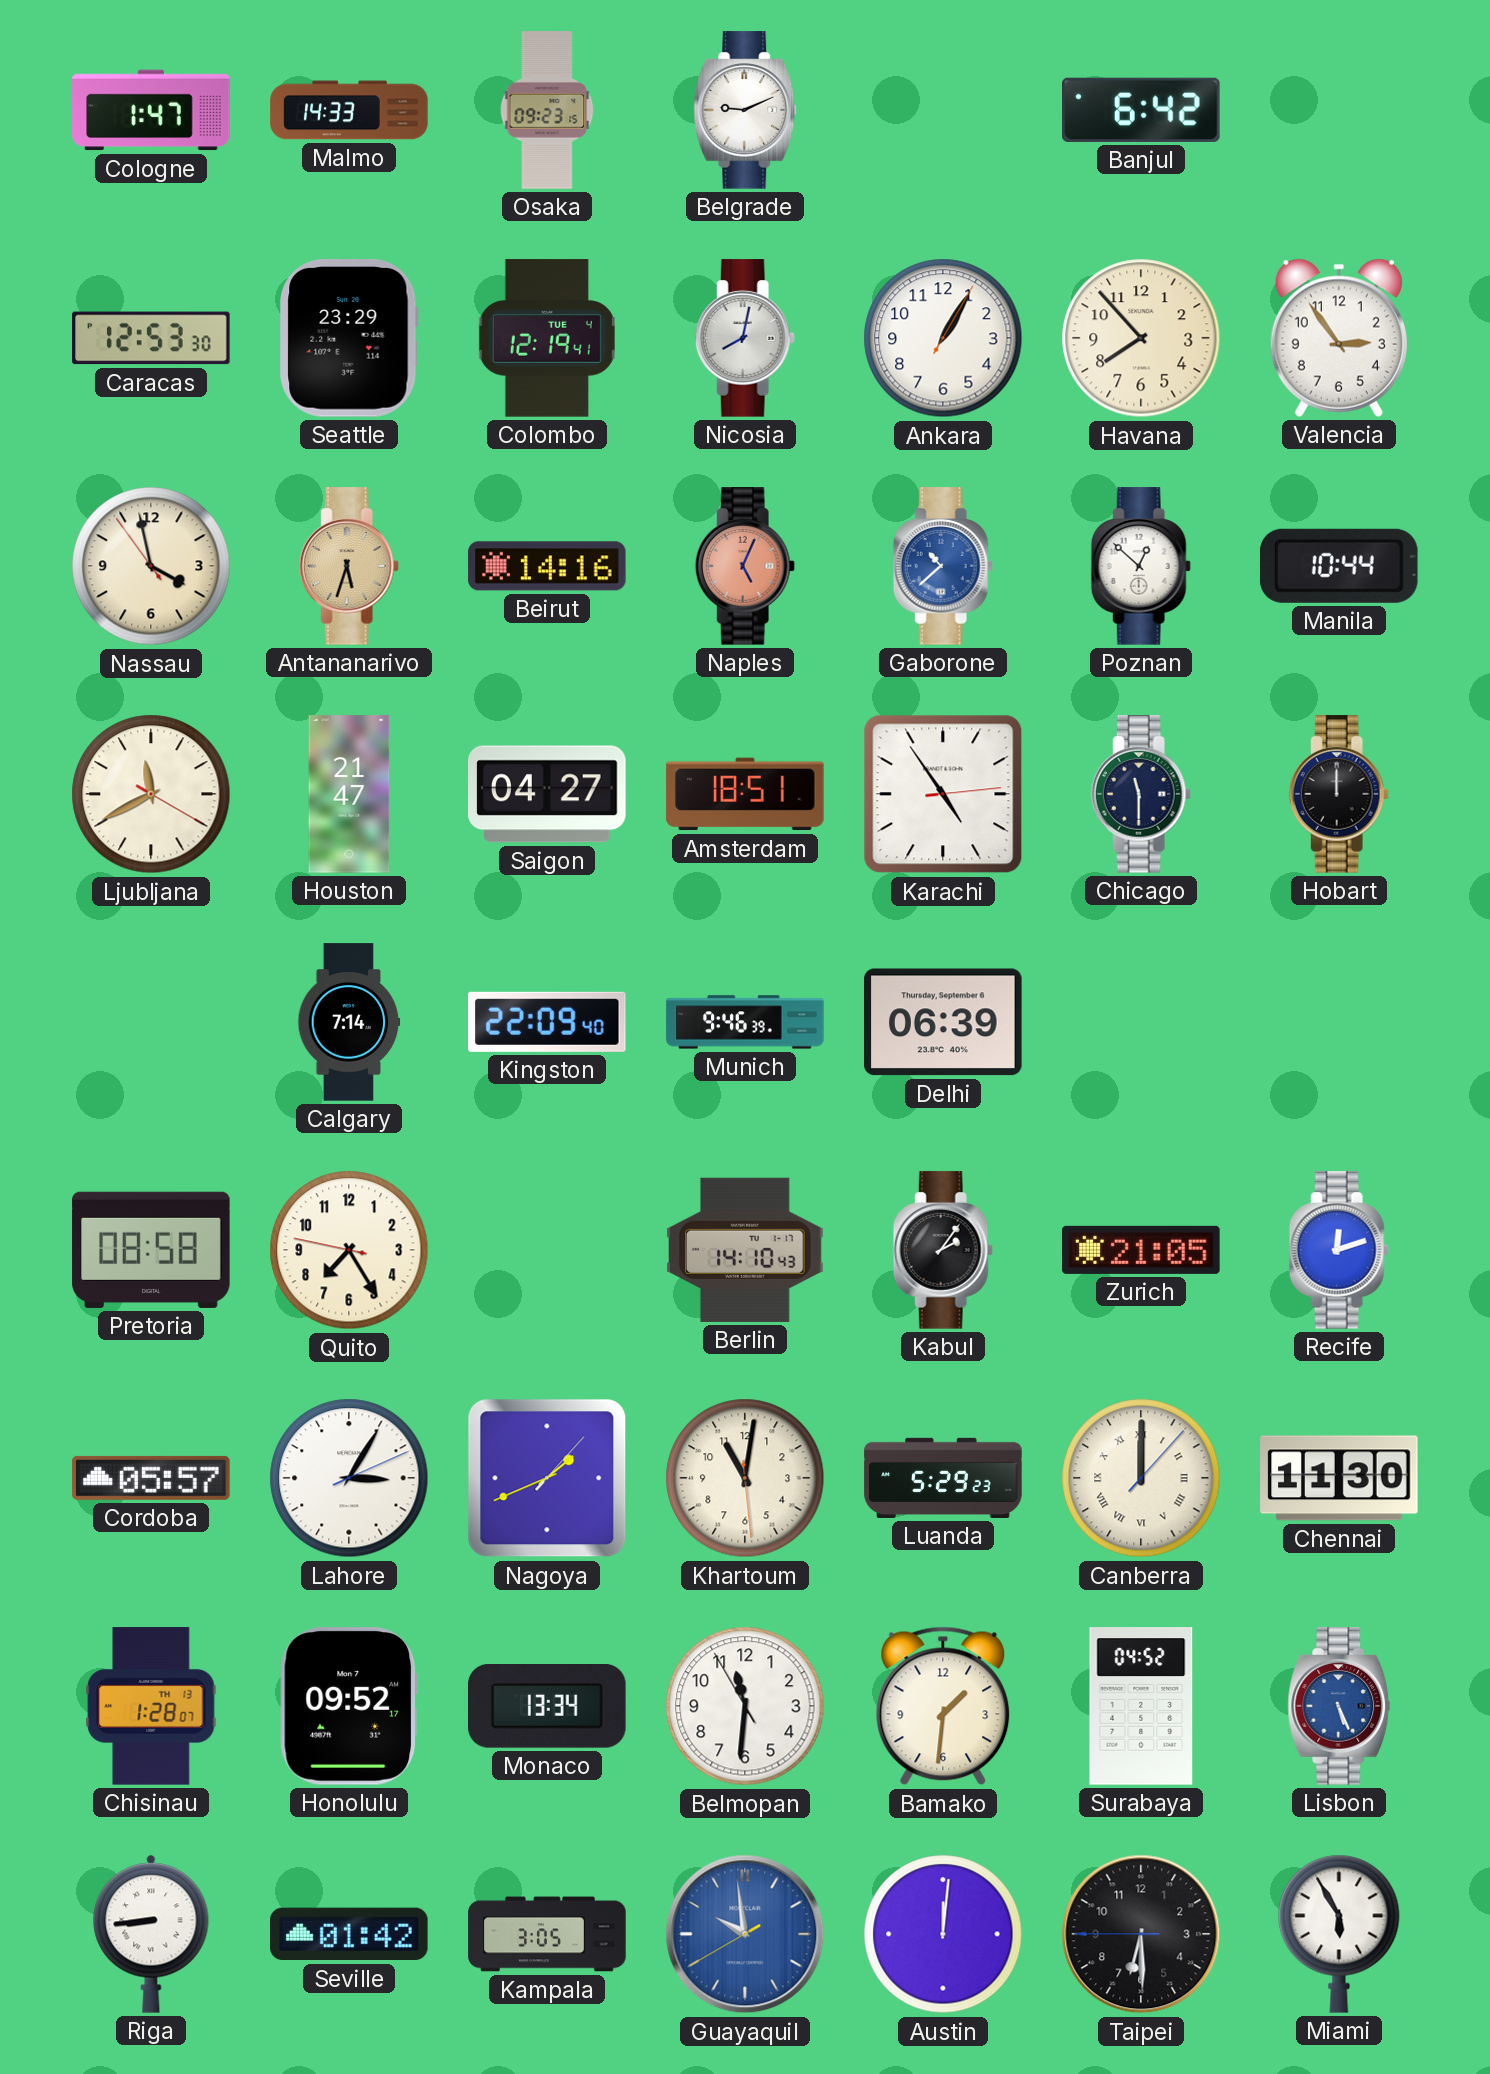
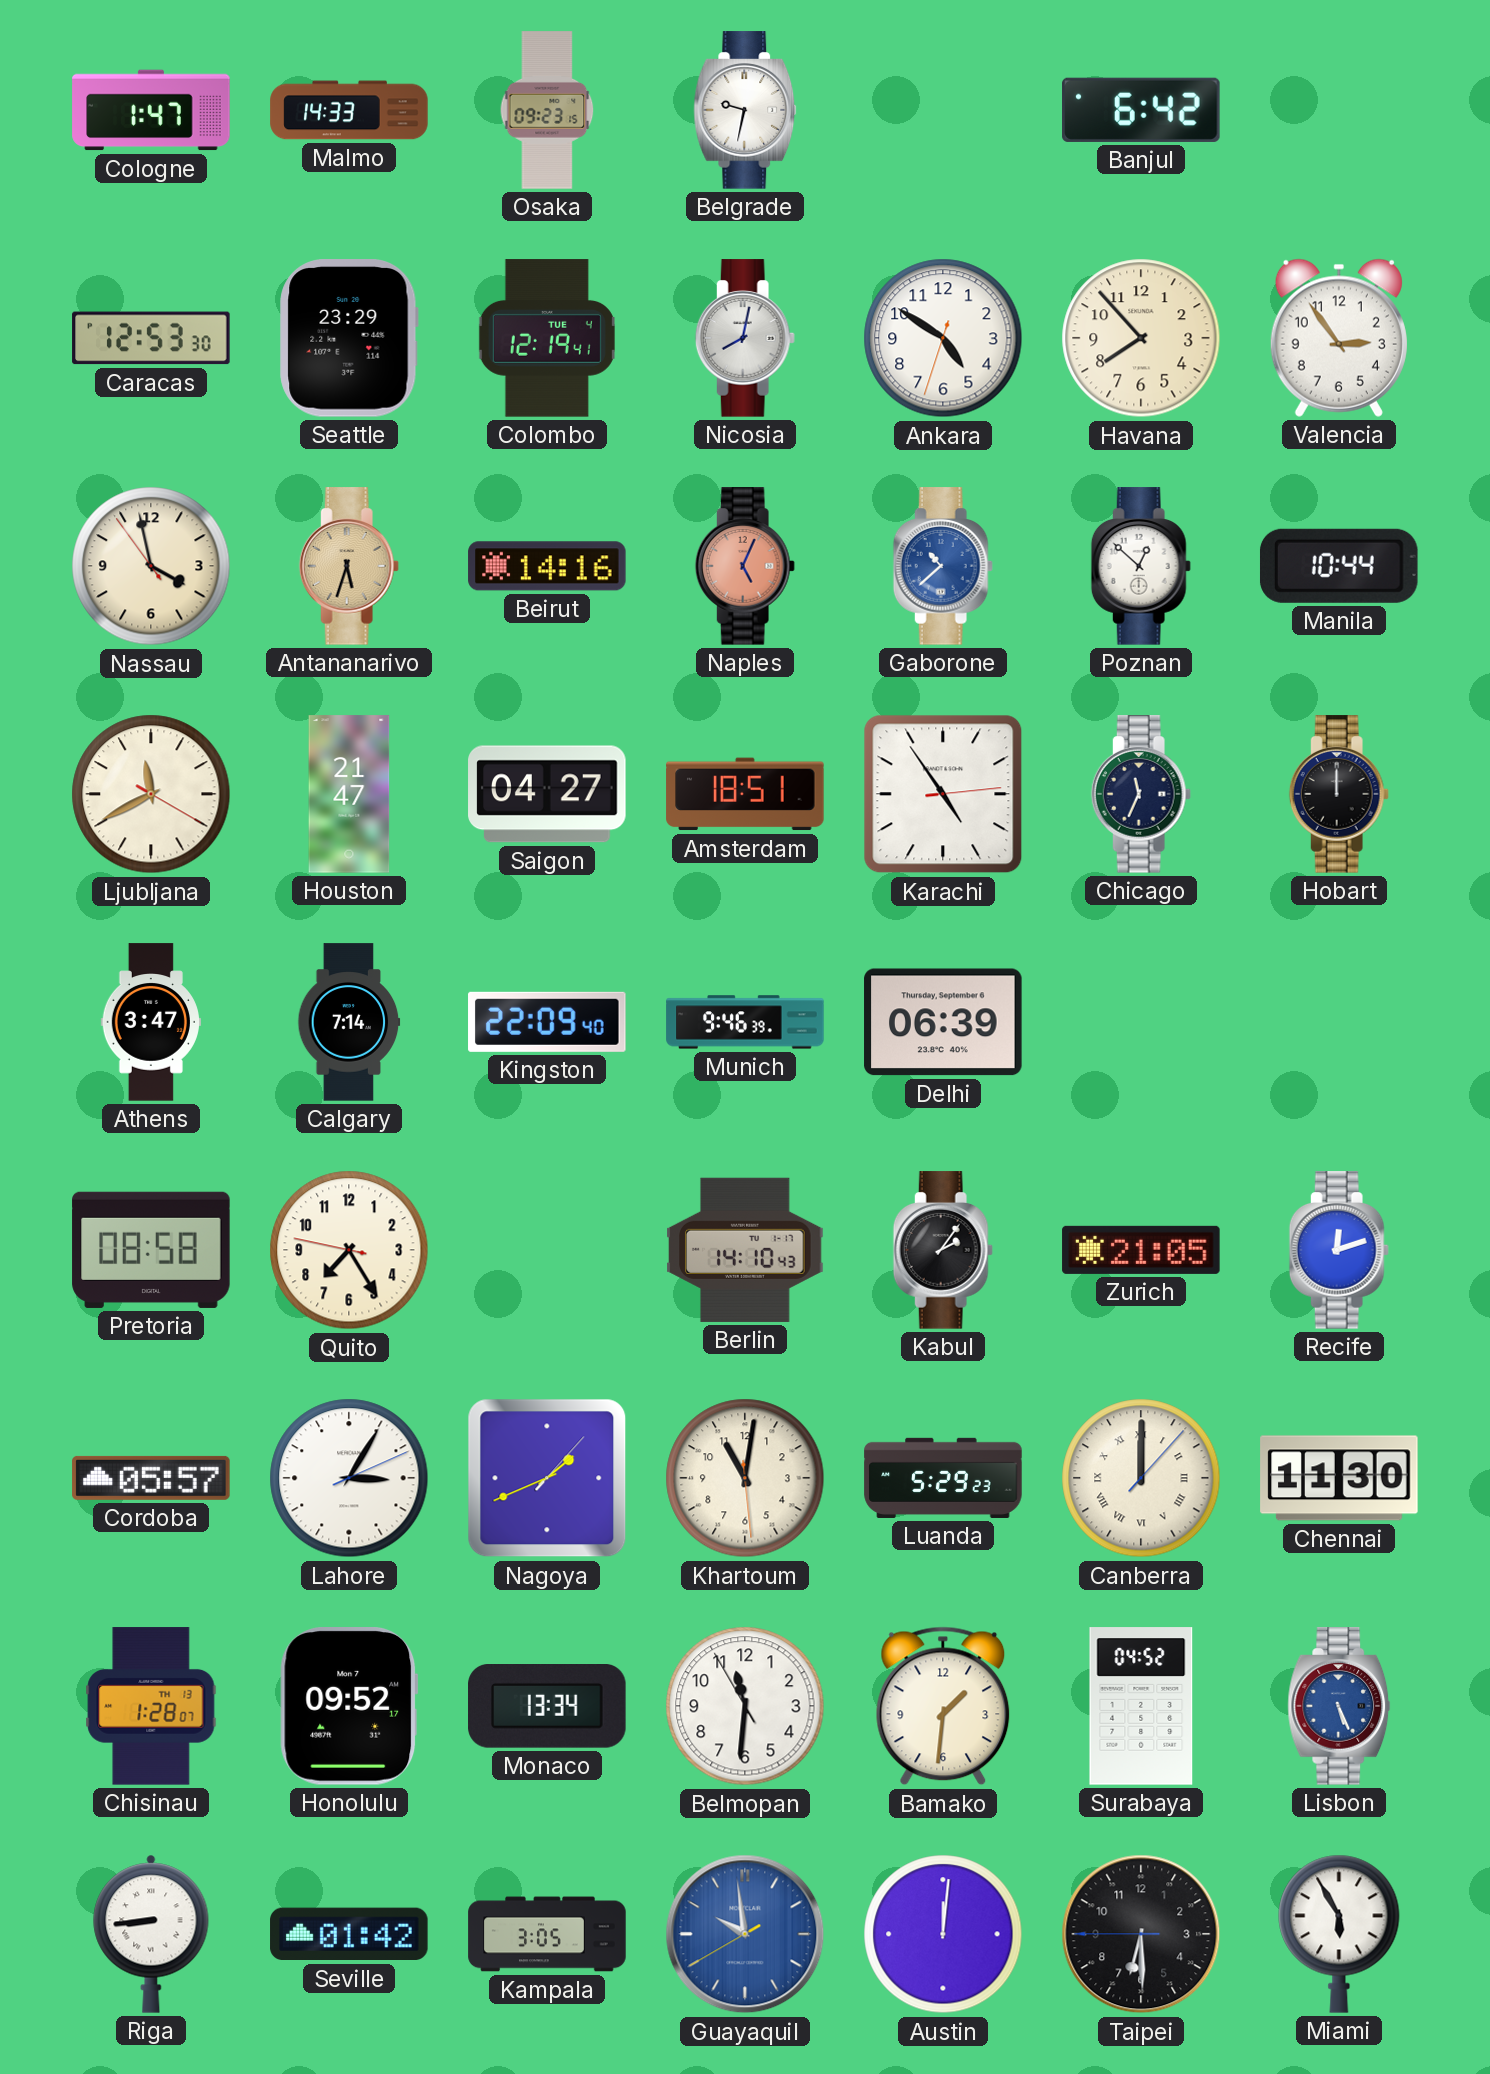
Belgrade: 9:11 -> 9:32 (745, 110)
Ankara: 1:05 -> 4:50 (943, 338)
Chicago: 11:30 -> 11:34 (1141, 794)
Athens: none -> 3:47 (150, 1022)
